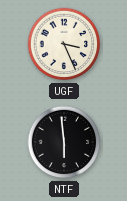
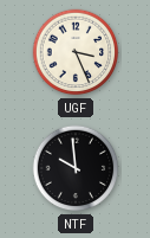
NTF: 5:59 -> 9:59 (76, 168)
